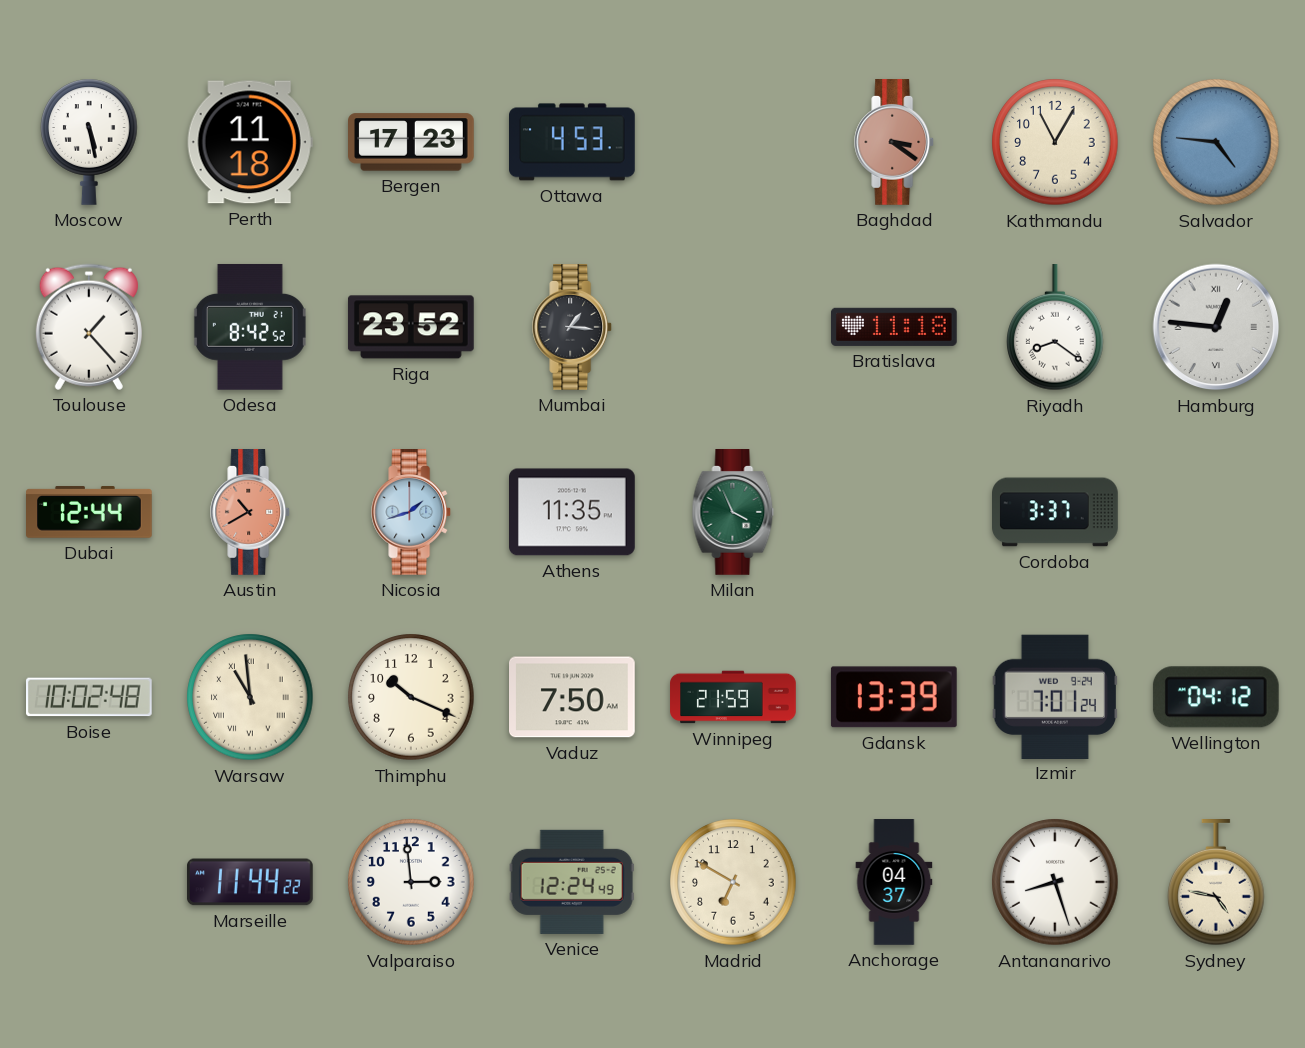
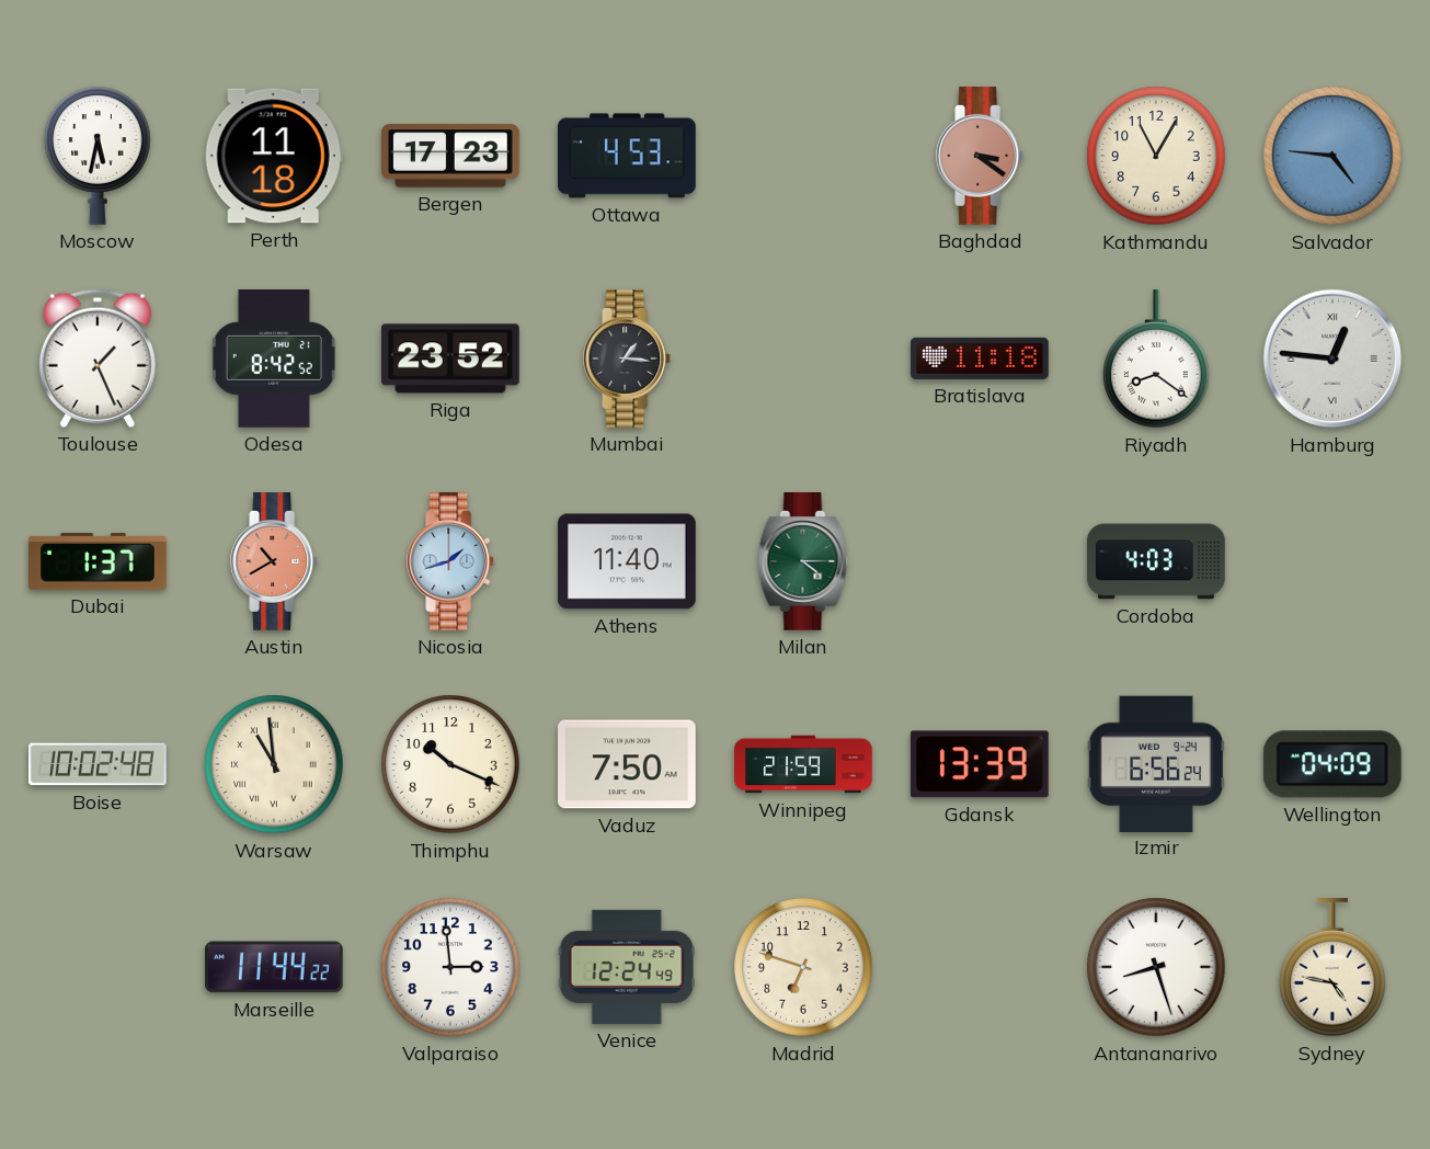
Moscow: 5:28 -> 5:32 (98, 156)
Toulouse: 1:23 -> 1:26 (98, 359)
Dubai: 12:44 -> 1:37 (99, 561)
Athens: 11:35 -> 11:40 (628, 561)
Milan: 3:56 -> 4:15 (803, 562)
Cordoba: 3:37 -> 4:03 (1157, 561)
Izmir: 7:01 -> 6:56 (1156, 763)
Wellington: 04:12 -> 04:09 (1332, 764)
Madrid: 6:50 -> 6:48 (803, 967)
Anchorage: 04:37 -> none (894, 882)
